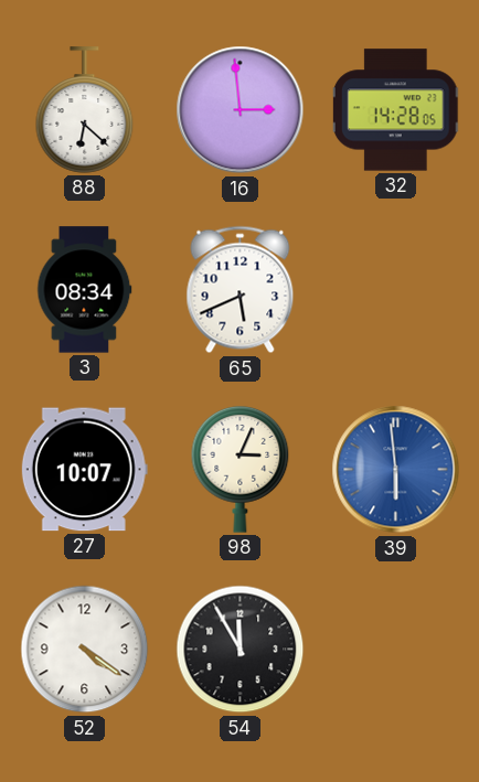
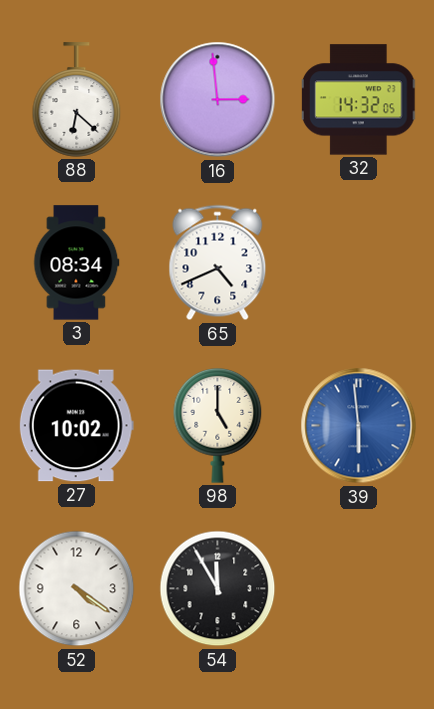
32: 14:28 -> 14:32 (359, 100)
65: 5:41 -> 4:41 (218, 263)
27: 10:07 -> 10:02 (76, 426)
98: 3:04 -> 5:00 (218, 426)
